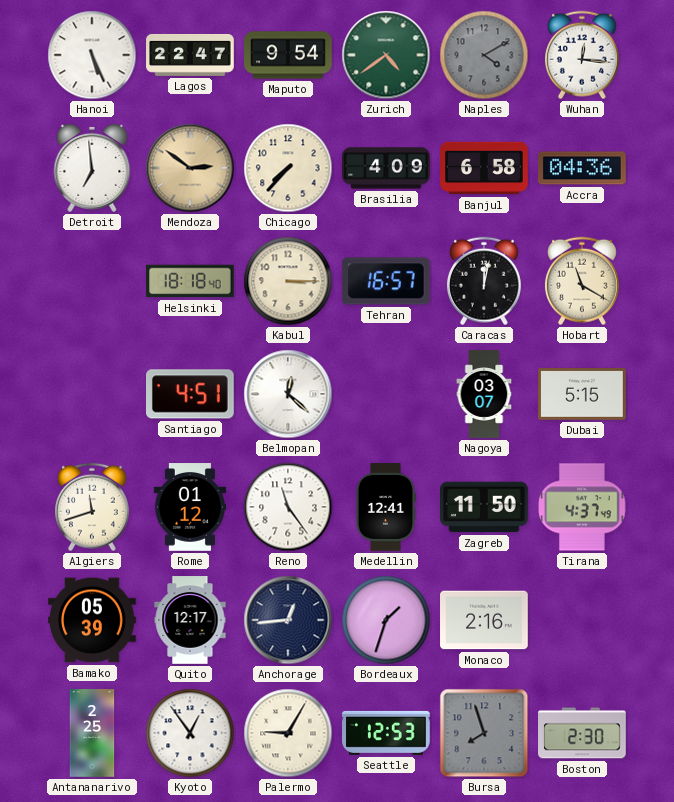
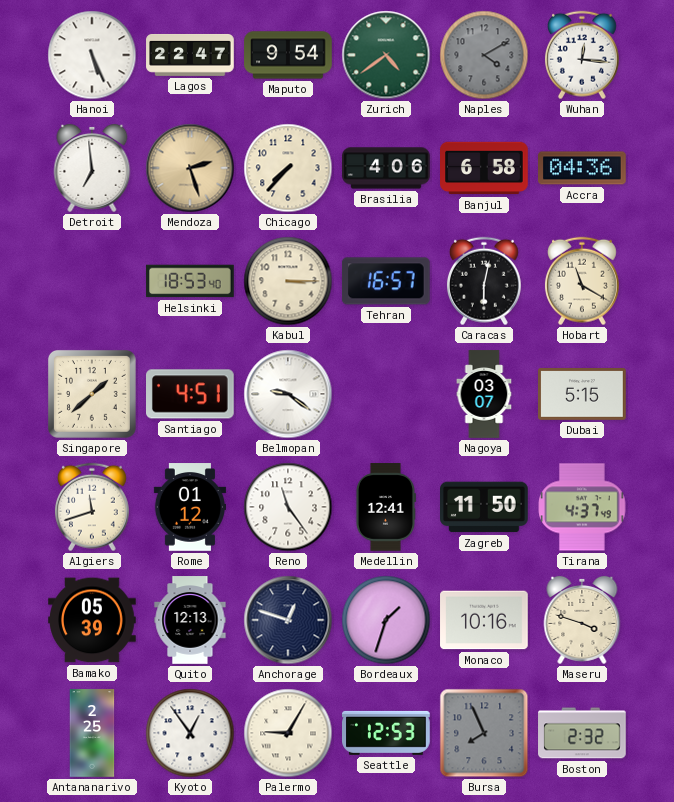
Mendoza: 2:51 -> 2:27 (190, 168)
Brasilia: 4:09 -> 4:06 (386, 168)
Helsinki: 18:18 -> 18:53 (190, 281)
Caracas: 12:02 -> 6:02 (484, 281)
Singapore: none -> 1:38 (92, 394)
Belmopan: 12:22 -> 9:21 (288, 394)
Quito: 12:17 -> 12:13 (190, 620)
Anchorage: 12:44 -> 12:48 (288, 620)
Monaco: 2:16 -> 10:16 (484, 620)
Maseru: none -> 3:48 (582, 620)
Bursa: 7:57 -> 7:56 (484, 733)
Boston: 2:30 -> 2:32 (582, 733)
